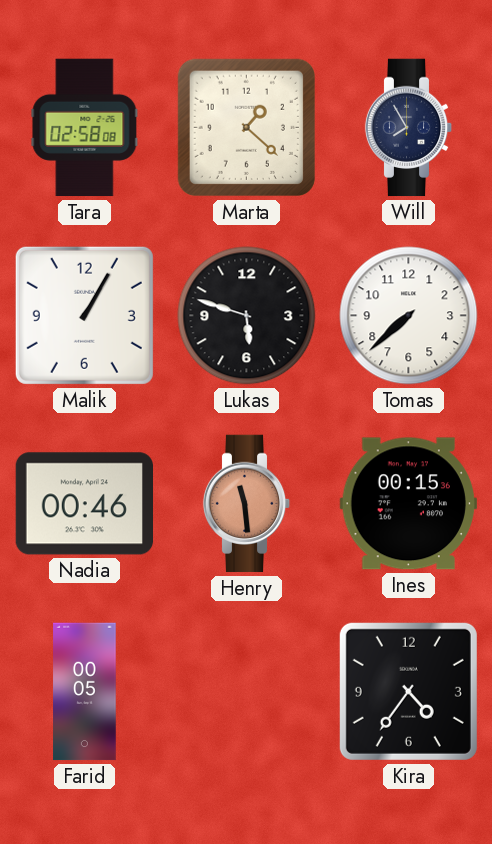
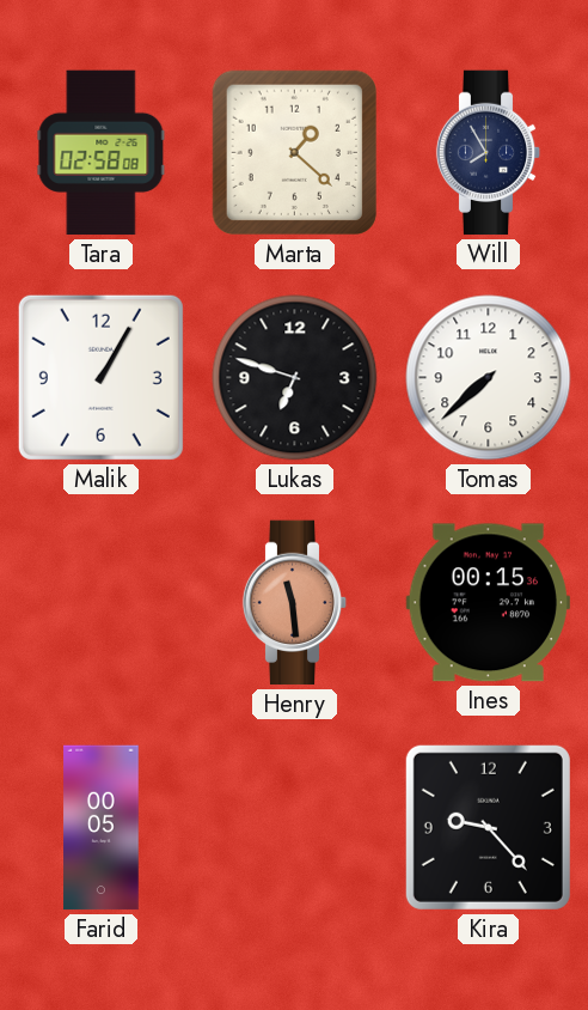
Lukas: 5:48 -> 6:48 (295, 378)
Nadia: 00:46 -> none (84, 504)
Kira: 4:36 -> 9:23 (488, 827)
